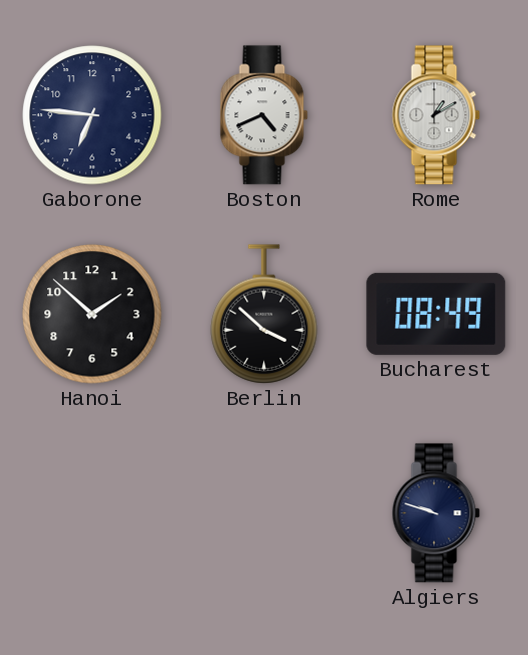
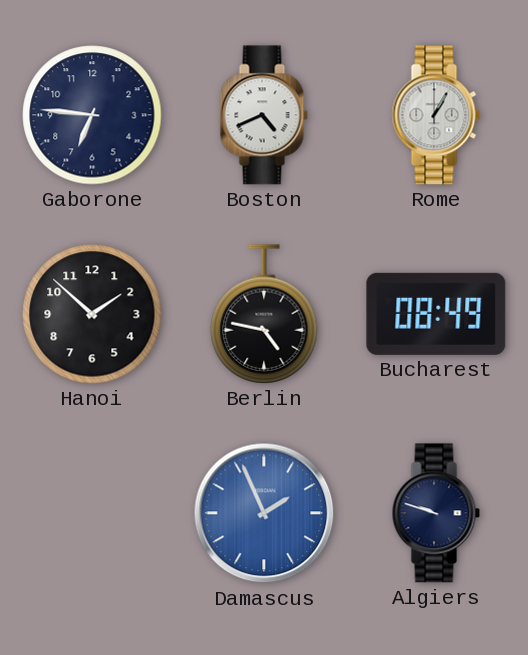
Rome: 1:10 -> 1:05 (436, 115)
Berlin: 3:52 -> 4:47 (264, 314)
Damascus: none -> 1:56 (264, 513)
